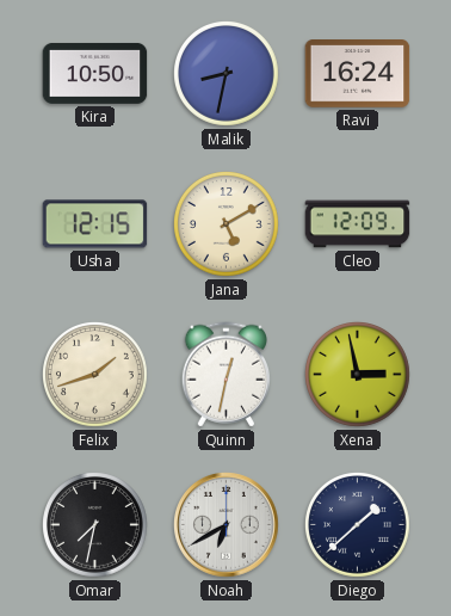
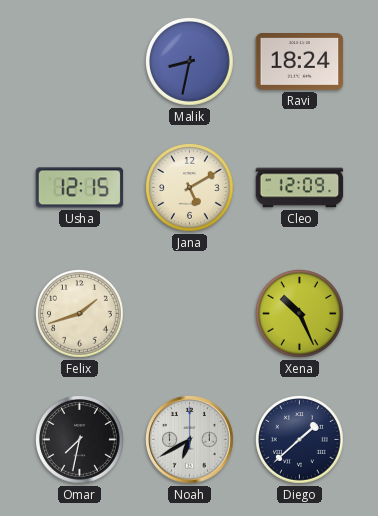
Kira: 10:50 -> none (95, 73)
Ravi: 16:24 -> 18:24 (300, 62)
Quinn: 12:32 -> none (225, 375)
Xena: 2:58 -> 10:26 (300, 314)
